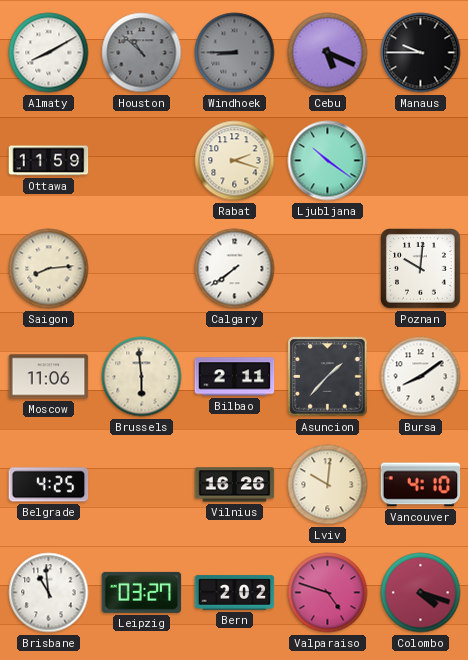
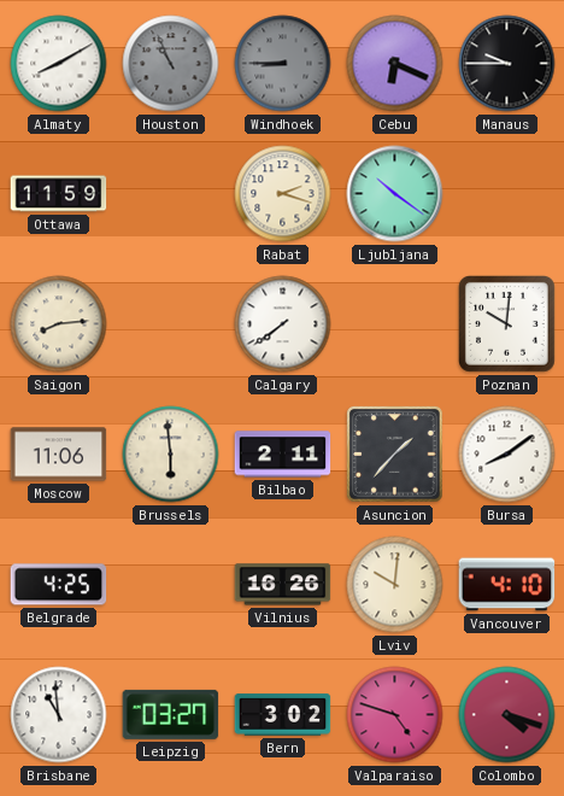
Houston: 10:52 -> 10:56 (171, 64)
Cebu: 5:19 -> 6:19 (395, 64)
Bern: 2:02 -> 3:02 (283, 715)
